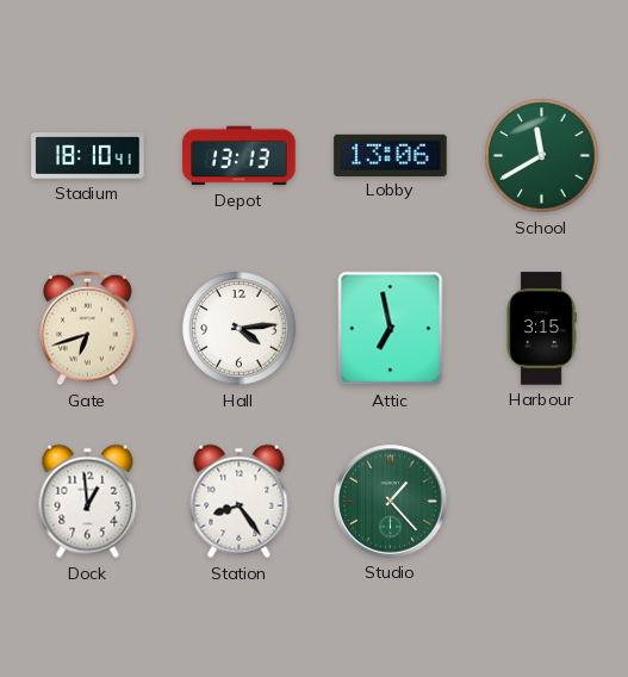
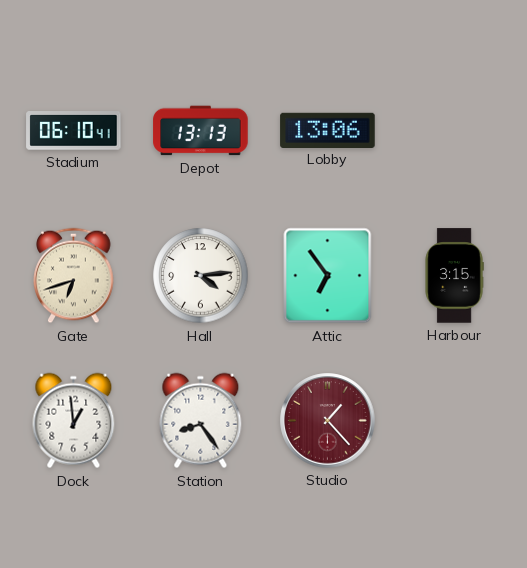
Stadium: 18:10 -> 06:10 (74, 131)
School: 11:40 -> none (542, 156)
Attic: 6:58 -> 6:54 (328, 276)
Studio dial: green -> burgundy (328, 421)
